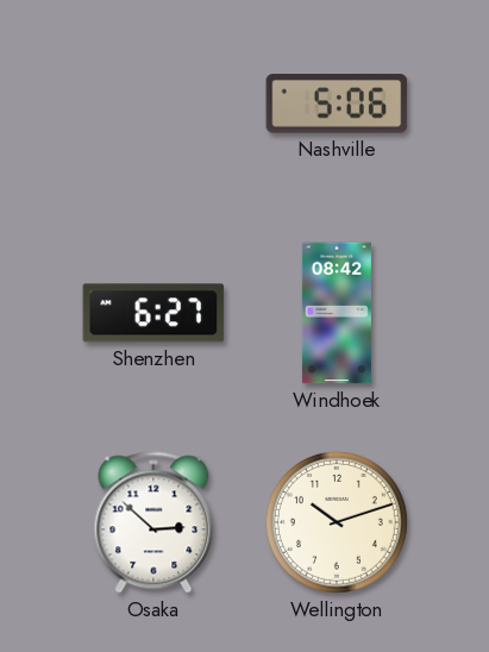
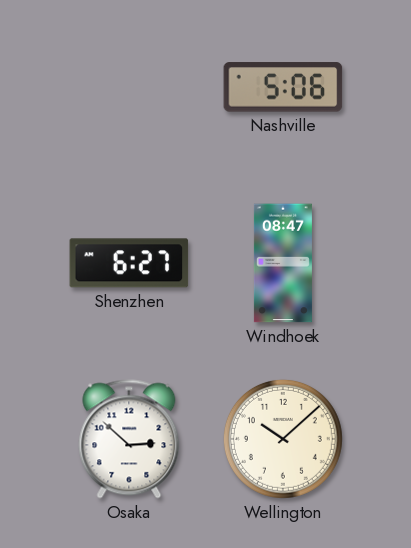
Windhoek: 08:42 -> 08:47 (283, 263)
Wellington: 10:12 -> 10:08 (283, 439)
